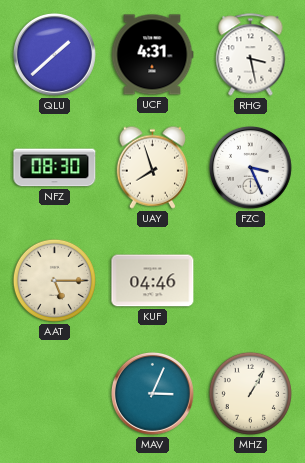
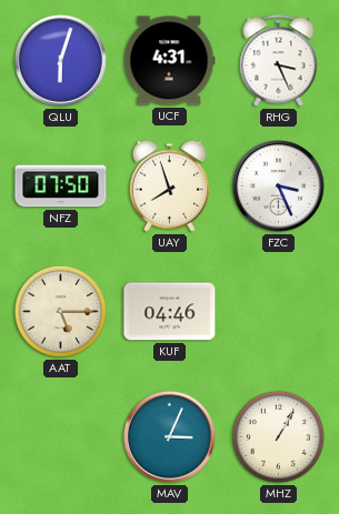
QLU: 1:38 -> 6:03 (60, 60)
RHG: 3:28 -> 3:26 (279, 61)
NFZ: 08:30 -> 07:50 (61, 187)
